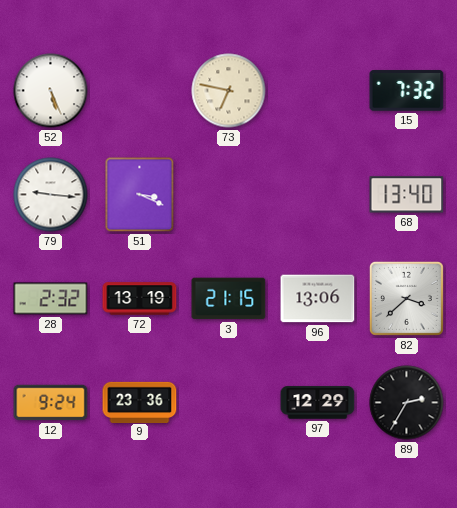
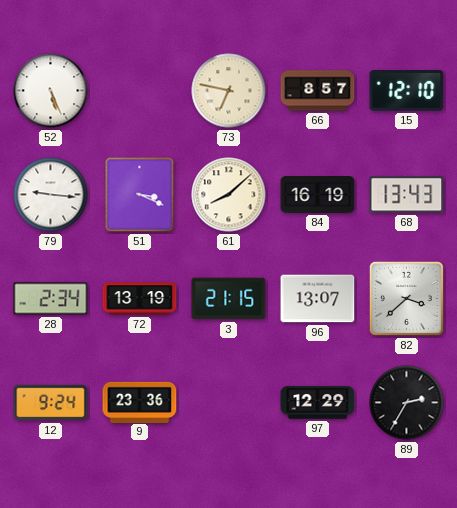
66: none -> 8:57 (318, 91)
15: 7:32 -> 12:10 (407, 91)
61: none -> 8:08 (229, 195)
84: none -> 16:19 (318, 195)
68: 13:40 -> 13:43 (407, 195)
28: 2:32 -> 2:34 (51, 299)
96: 13:06 -> 13:07 (318, 299)
